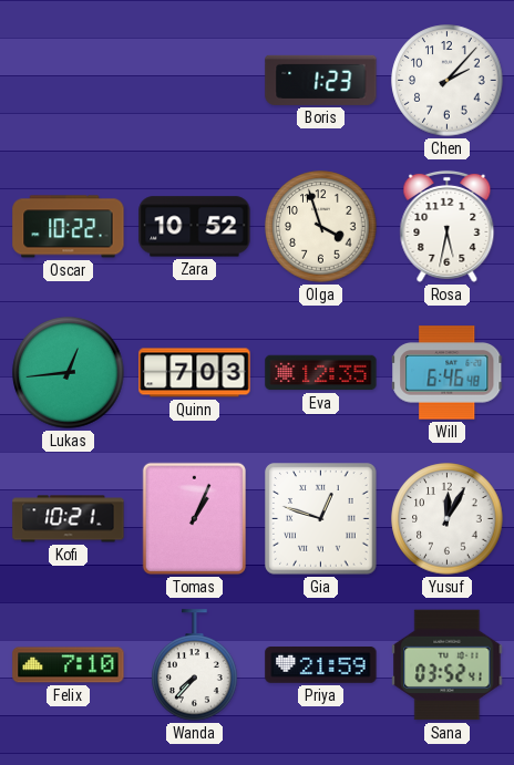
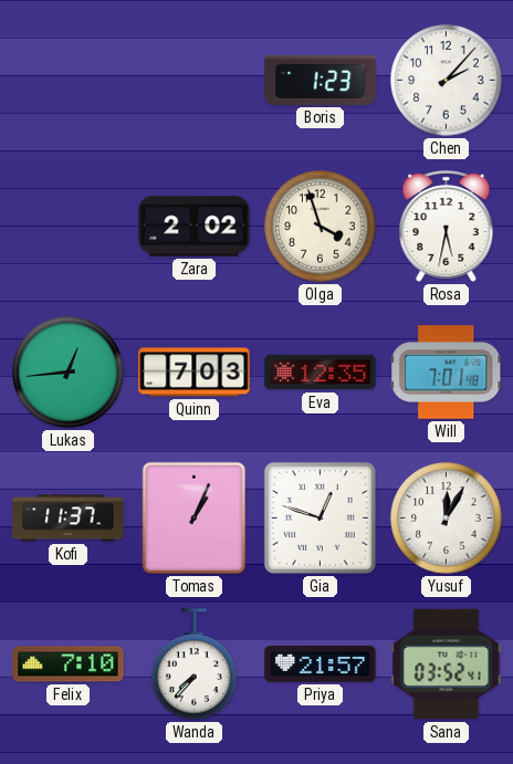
Oscar: 10:22 -> none (69, 227)
Zara: 10:52 -> 2:02 (195, 227)
Will: 6:46 -> 7:01 (447, 373)
Kofi: 10:21 -> 11:37 (69, 519)
Priya: 21:59 -> 21:57 (321, 664)
